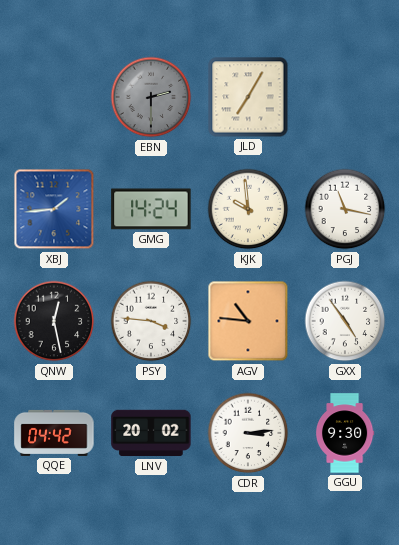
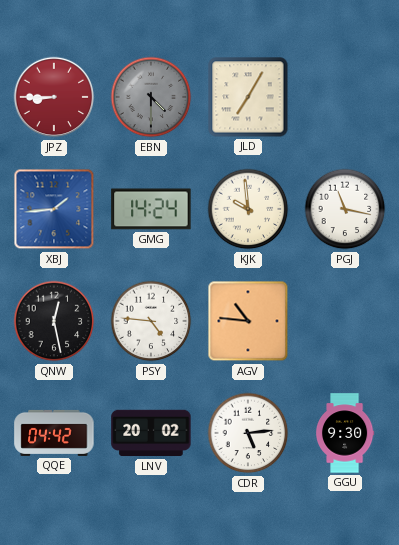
JPZ: none -> 8:45 (54, 97)
EBN: 2:30 -> 4:30 (151, 97)
PSY: 3:46 -> 4:46 (151, 321)
GXX: 4:54 -> none (345, 321)
CDR: 3:14 -> 5:14 (248, 433)
